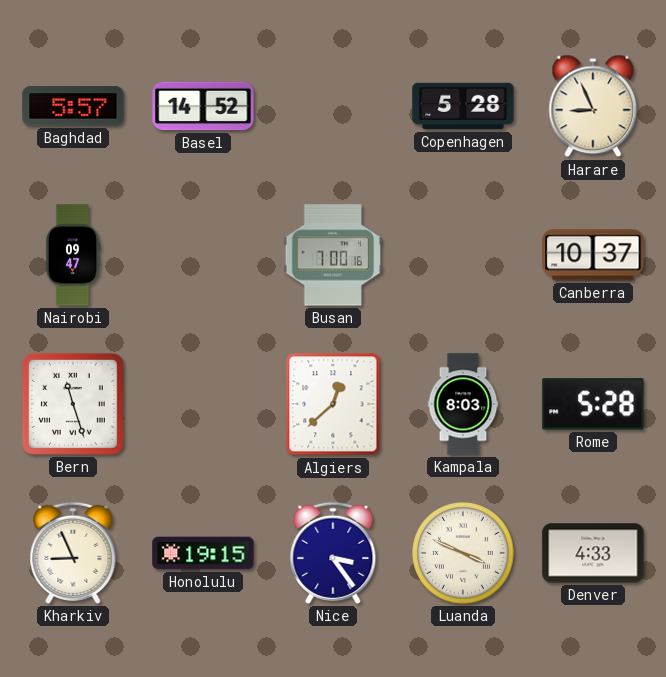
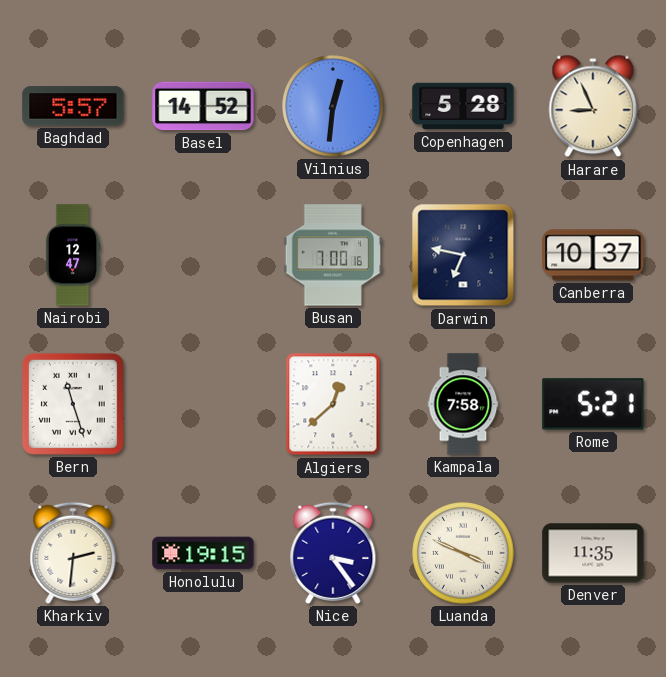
Vilnius: none -> 12:31 (333, 106)
Nairobi: 09:47 -> 12:47 (73, 255)
Darwin: none -> 6:47 (463, 255)
Kampala: 8:03 -> 7:58 (463, 404)
Rome: 5:28 -> 5:21 (593, 404)
Kharkiv: 8:56 -> 2:31 (73, 553)
Denver: 4:33 -> 11:35 (593, 553)
